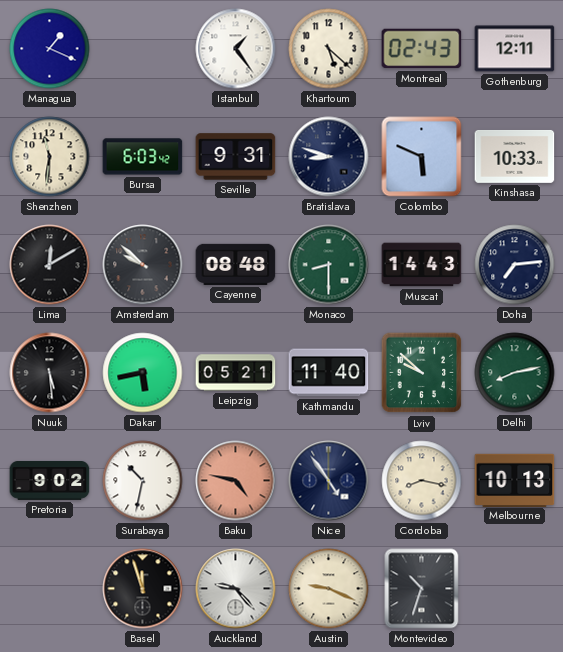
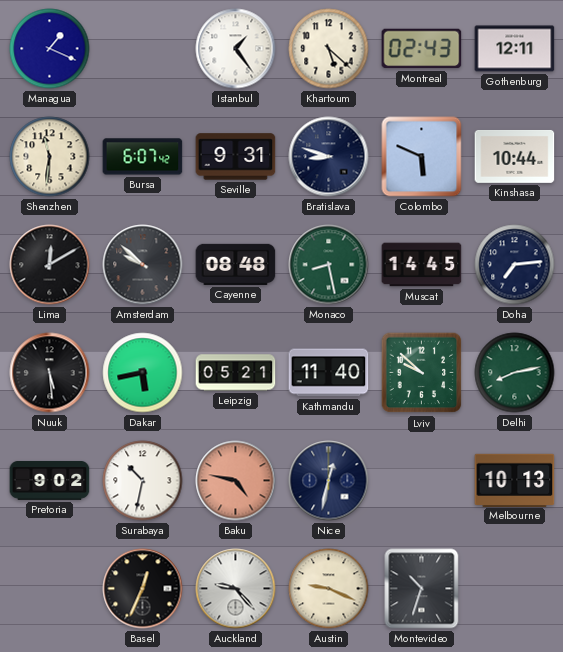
Bursa: 6:03 -> 6:07 (143, 157)
Kinshasa: 10:33 -> 10:44 (515, 156)
Monaco: 8:30 -> 8:28 (329, 265)
Muscat: 14:43 -> 14:45 (422, 265)
Nice: 4:54 -> 12:32 (329, 481)
Cordoba: 8:17 -> none (422, 481)
Basel: 11:57 -> 12:34 (143, 589)
